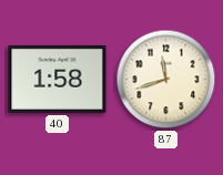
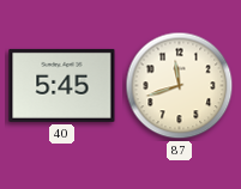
40: 1:58 -> 5:45 (62, 85)
